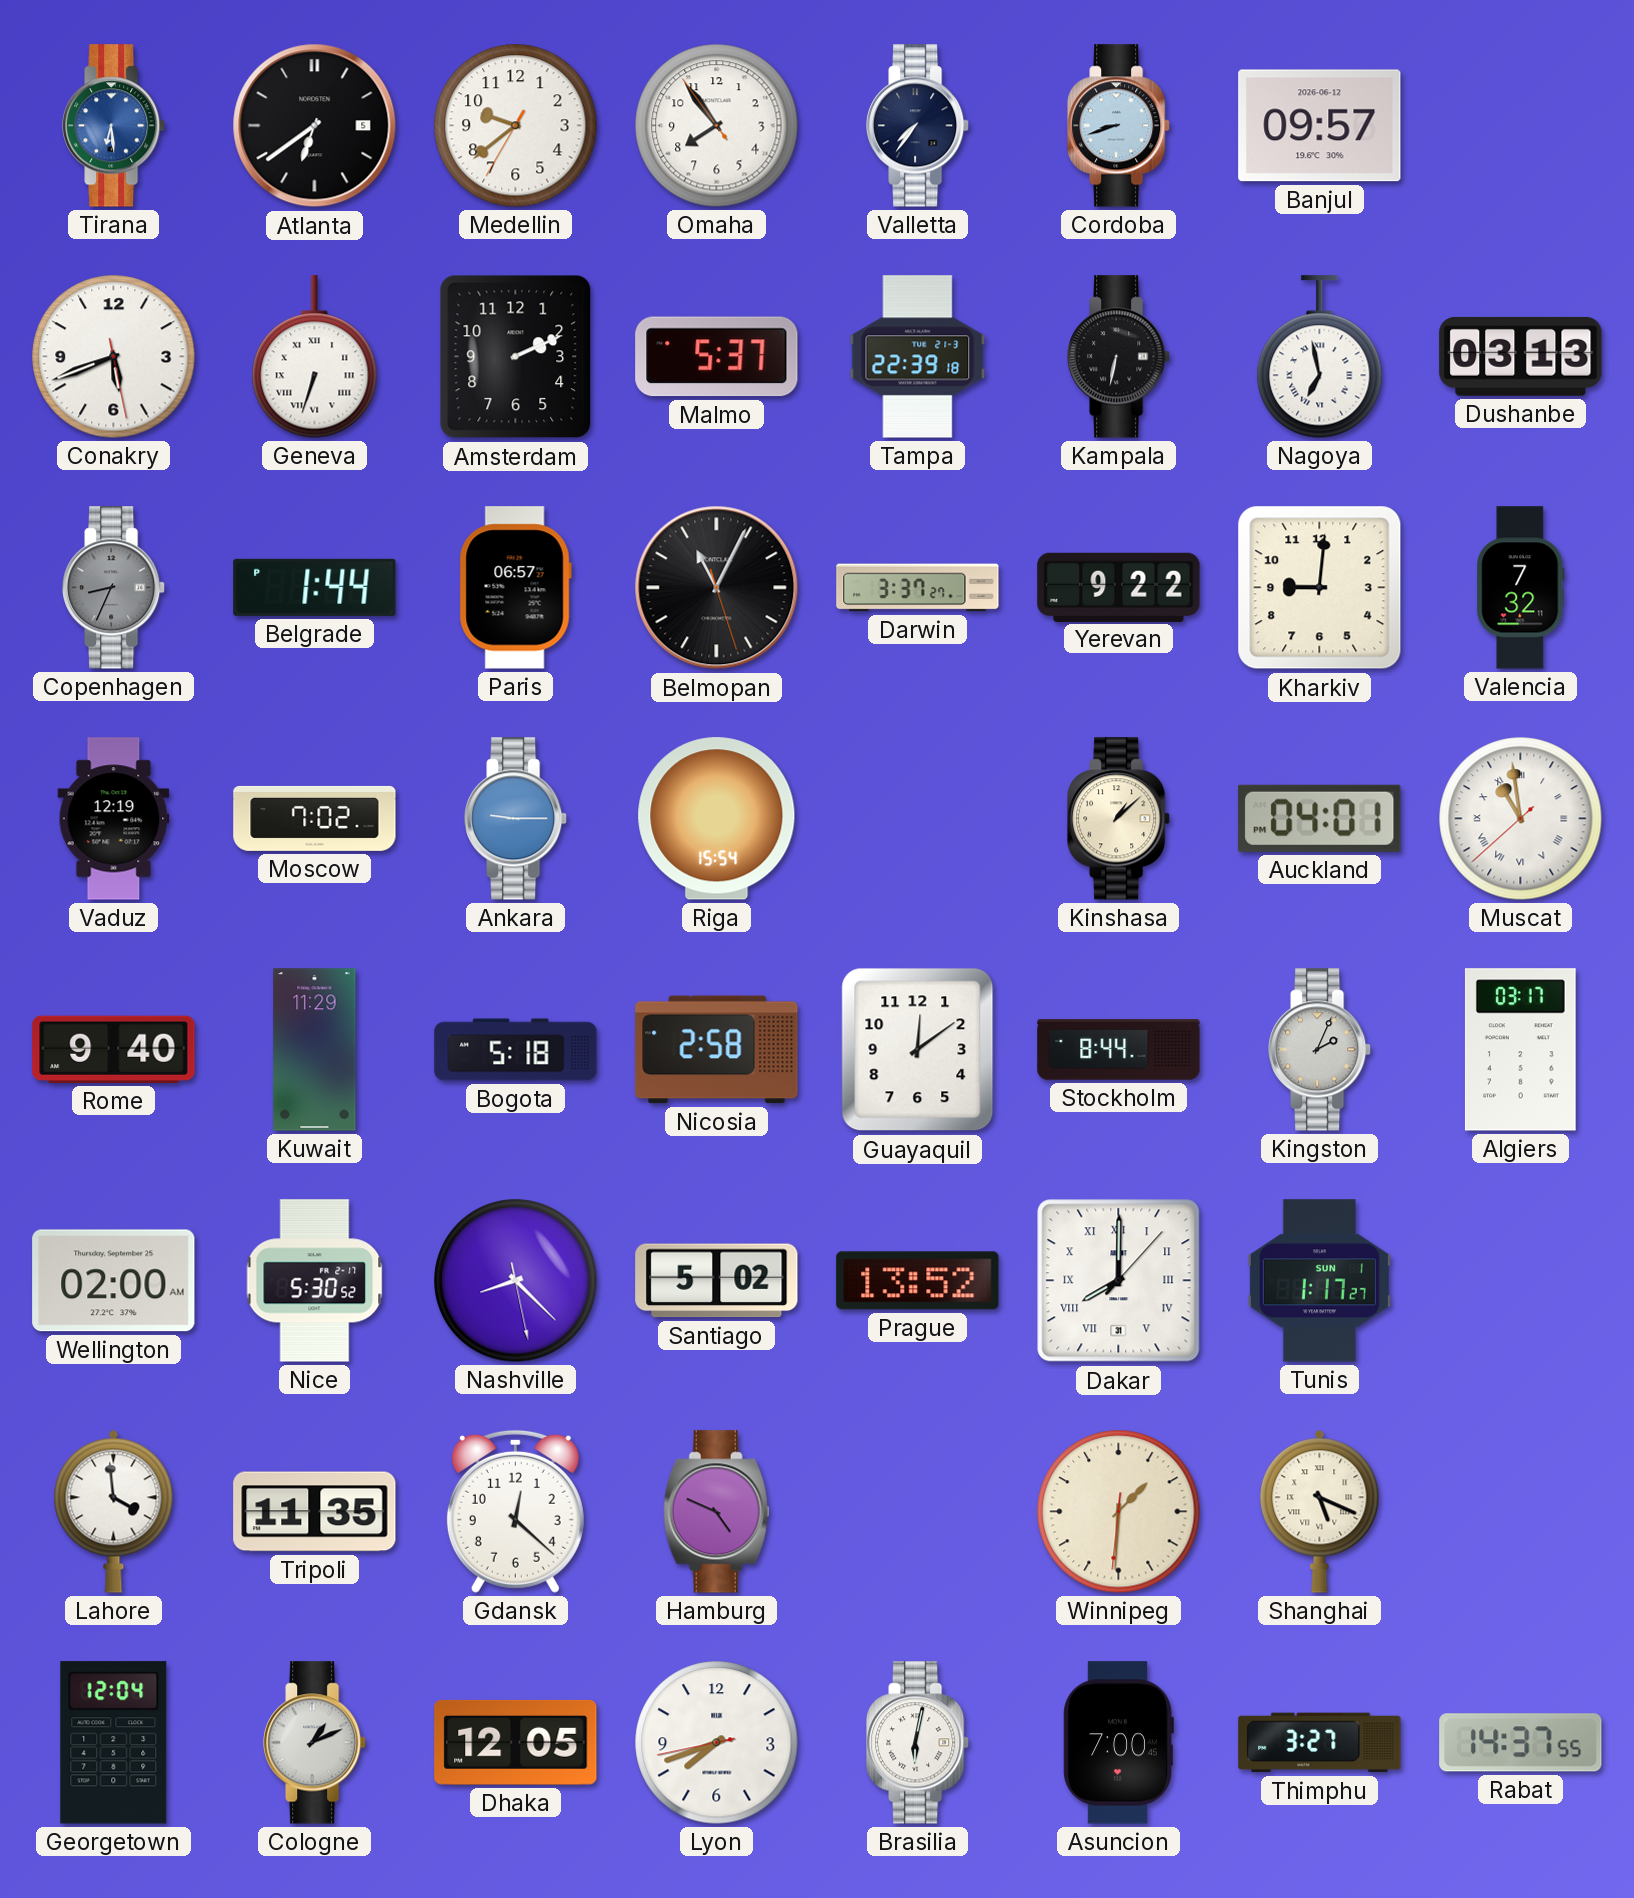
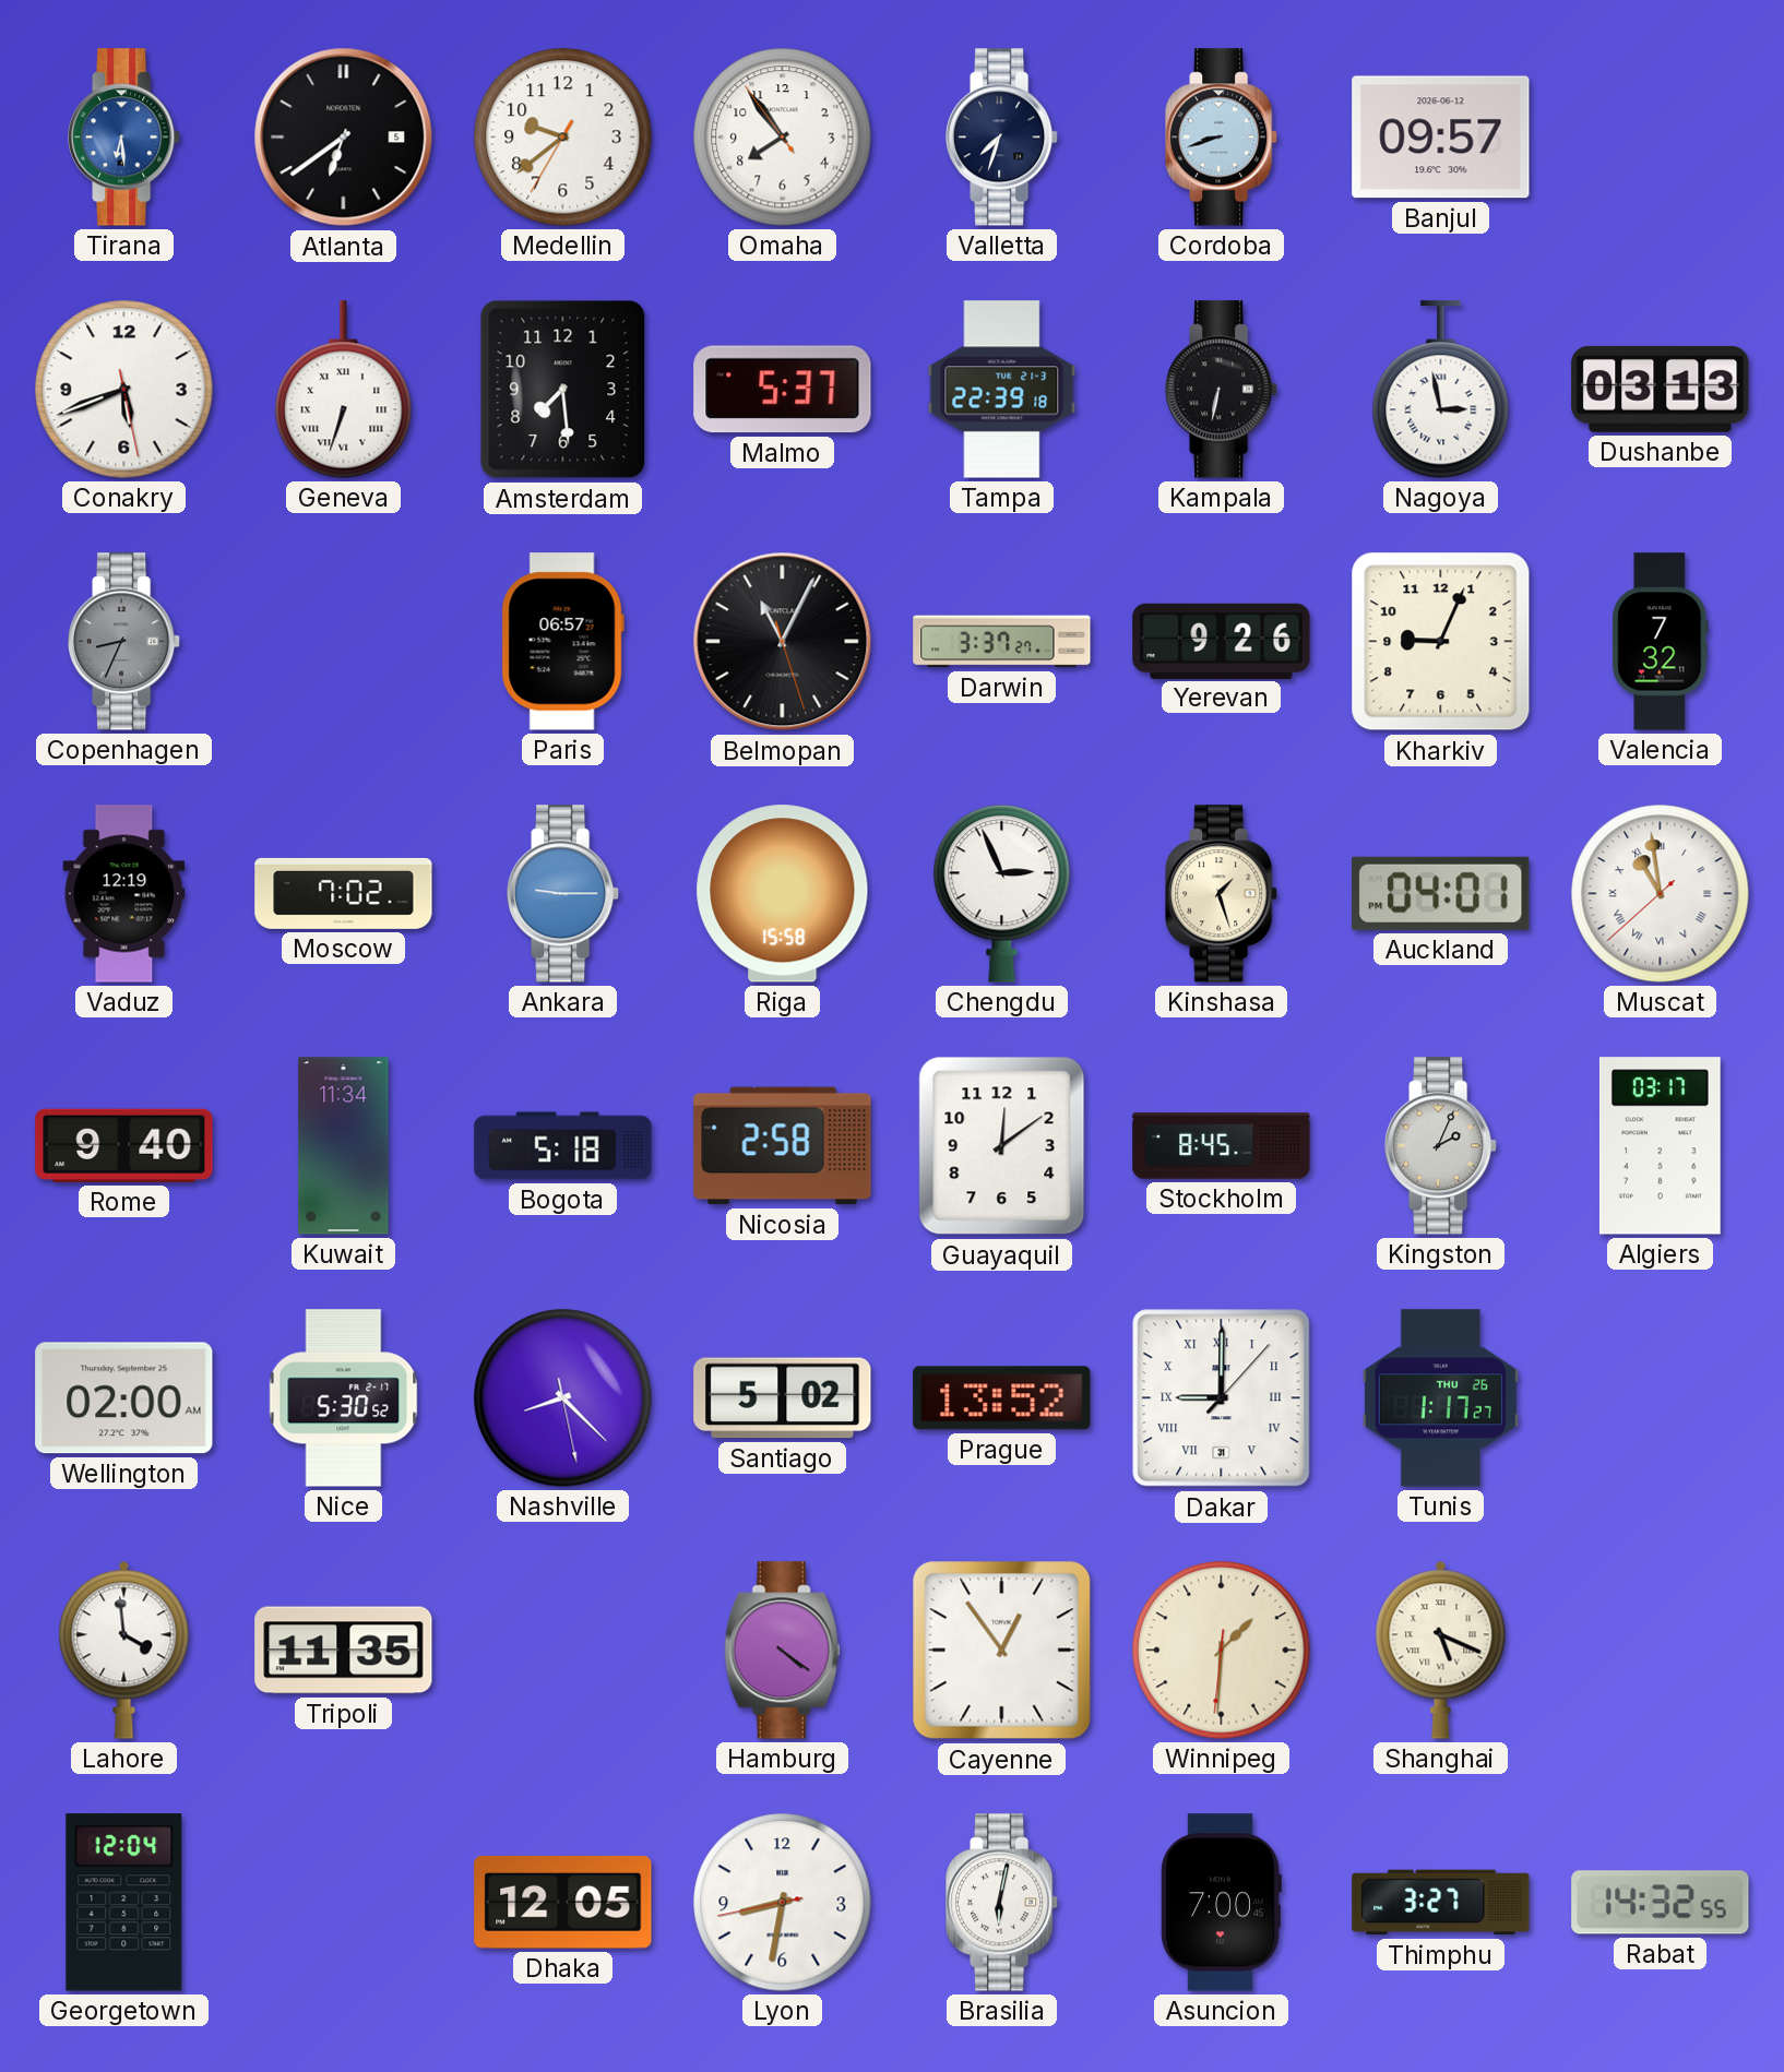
Valletta: 7:36 -> 7:33 (1002, 138)
Amsterdam: 2:11 -> 7:29 (563, 390)
Nagoya: 6:58 -> 2:58 (1441, 390)
Belgrade: 1:44 -> none (315, 587)
Yerevan: 9:22 -> 9:26 (1222, 641)
Kharkiv: 9:01 -> 9:04 (1441, 642)
Riga: 15:54 -> 15:58 (783, 894)
Chengdu: none -> 2:56 (1002, 894)
Kinshasa: 1:08 -> 1:27 (1222, 894)
Kuwait: 11:29 -> 11:34 (344, 1146)
Stockholm: 8:44 -> 8:45 (1222, 1146)
Dakar: 8:00 -> 9:00 (1222, 1398)
Tunis date: SUN 1 -> THU 26 (1440, 1398)
Gdansk: 12:22 -> none (515, 1511)
Hamburg: 4:49 -> 4:21 (783, 1651)
Cayenne: none -> 12:54 (1002, 1651)
Cologne: 1:11 -> none (315, 1743)
Lyon: 7:41 -> 8:31 (783, 1903)
Rabat: 14:37 -> 14:32 (1661, 1903)
